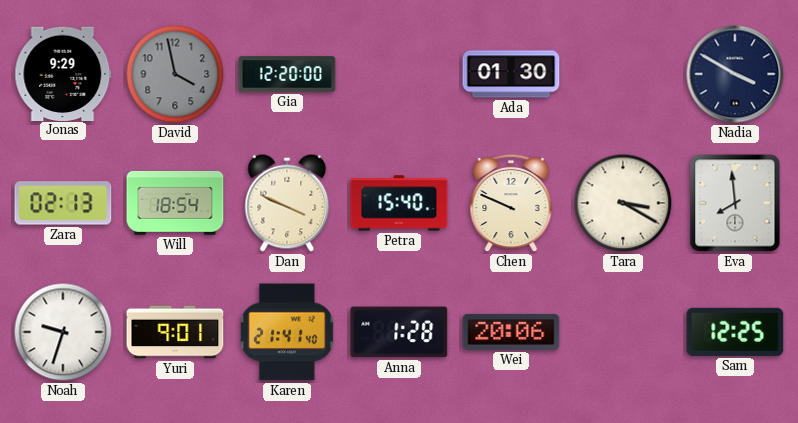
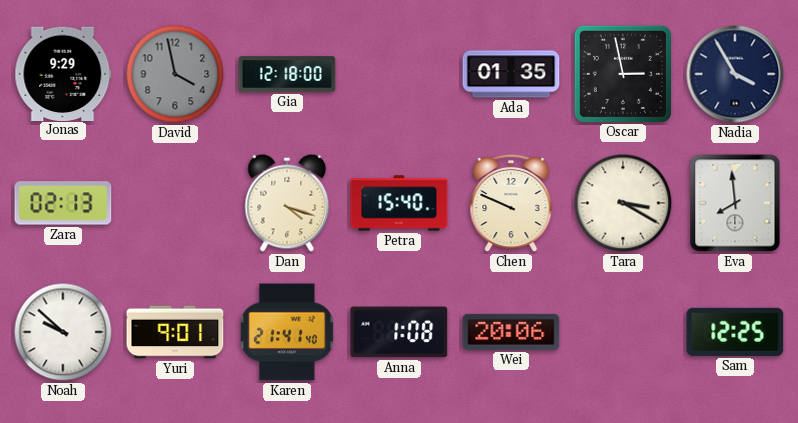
Gia: 12:20 -> 12:18 (287, 74)
Ada: 01:30 -> 01:35 (511, 74)
Oscar: none -> 2:58 (622, 73)
Nadia: 3:50 -> 3:55 (735, 74)
Will: 18:54 -> none (175, 203)
Dan: 3:49 -> 4:18 (287, 203)
Noah: 9:33 -> 9:52 (63, 332)
Anna: 1:28 -> 1:08 (399, 332)
